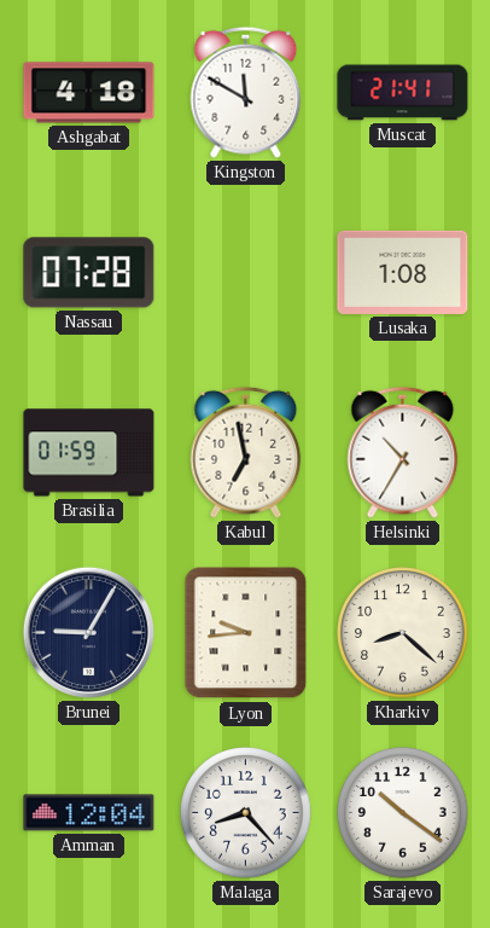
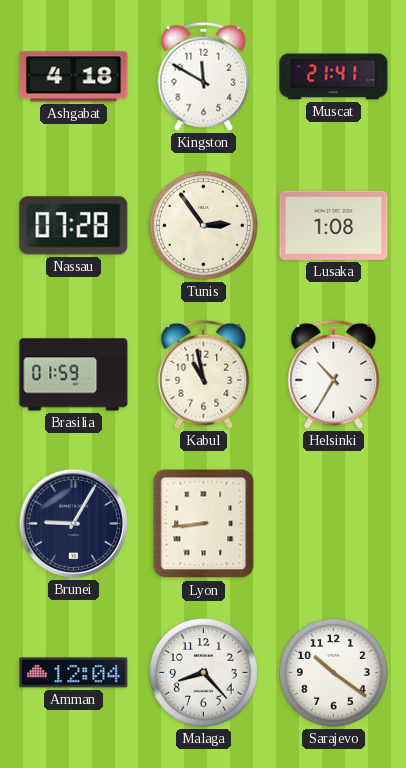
Tunis: none -> 2:54 (204, 226)
Kabul: 6:58 -> 10:58 (204, 374)
Lyon: 9:44 -> 8:44 (204, 524)
Kharkiv: 8:22 -> none (403, 633)
